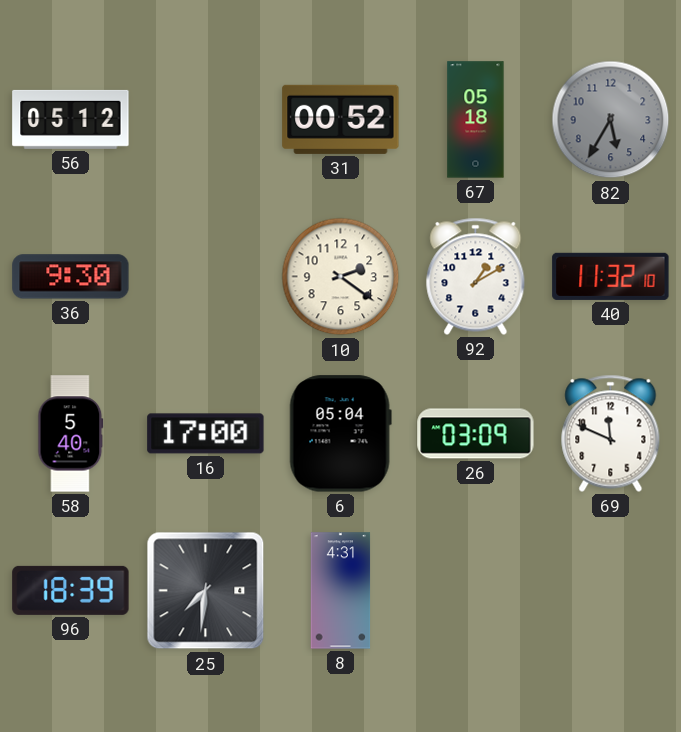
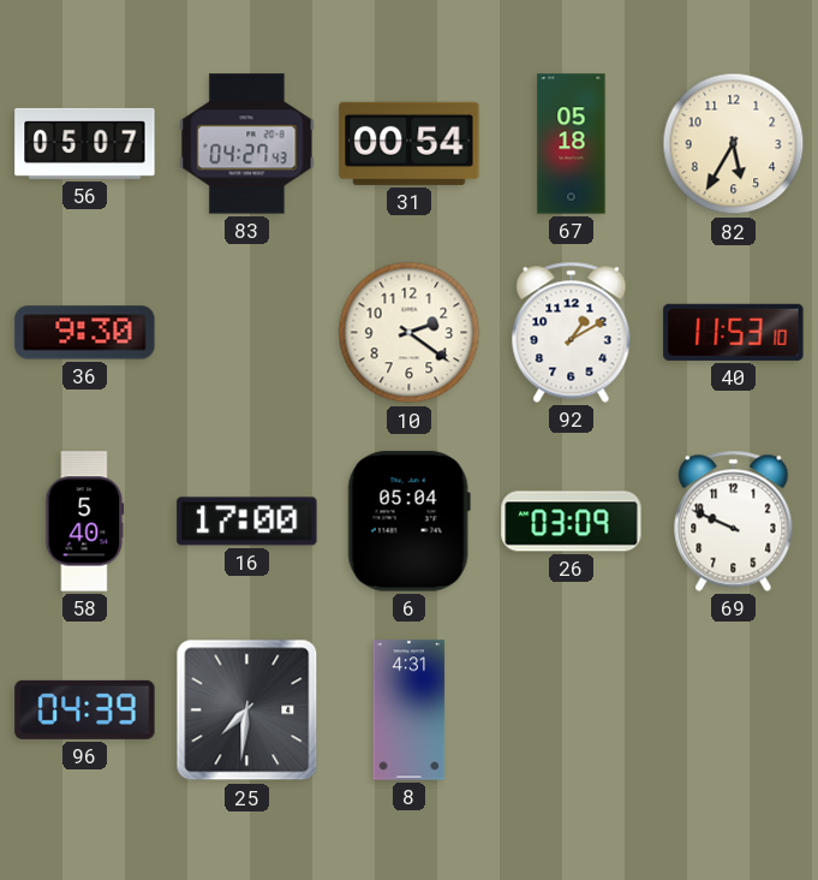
56: 05:12 -> 05:07 (85, 143)
83: none -> 04:27 (247, 144)
31: 00:52 -> 00:54 (410, 143)
82 dial: grey -> cream (734, 144)
40: 11:32 -> 11:53 (734, 332)
69: 11:49 -> 9:49 (734, 521)
96: 18:39 -> 04:39 (85, 709)
